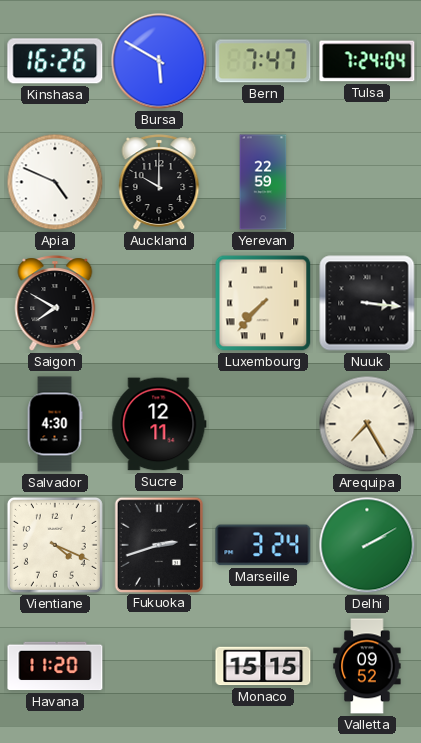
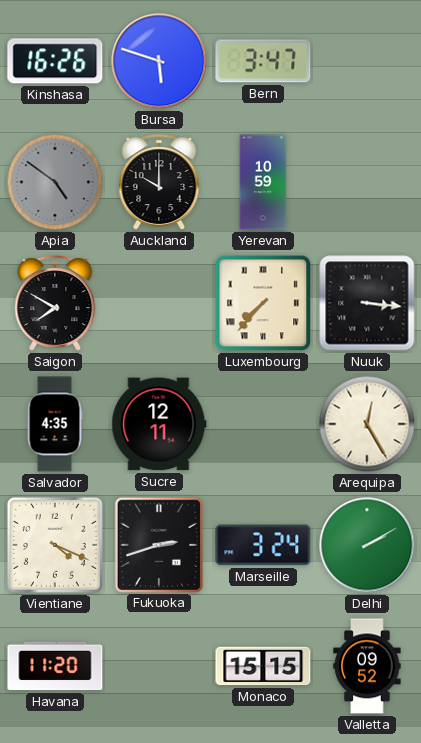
Bursa: 5:50 -> 5:48 (159, 61)
Bern: 7:47 -> 3:47 (263, 61)
Tulsa: 7:24 -> none (367, 61)
Apia: 4:49 -> 4:51 (55, 182)
Apia dial: white -> grey (55, 182)
Yerevan: 22:59 -> 10:59 (263, 182)
Salvador: 4:30 -> 4:35 (55, 424)
Arequipa: 7:25 -> 12:25 (367, 424)
